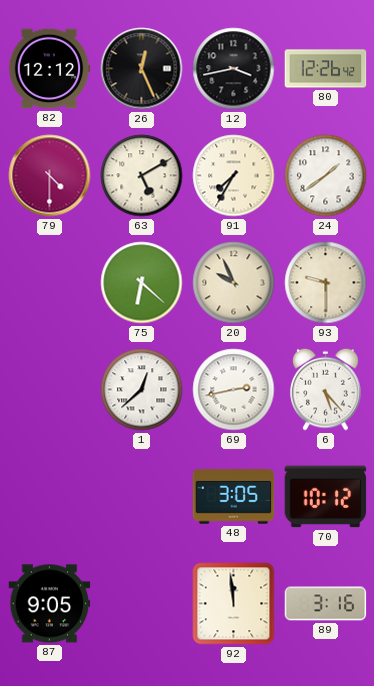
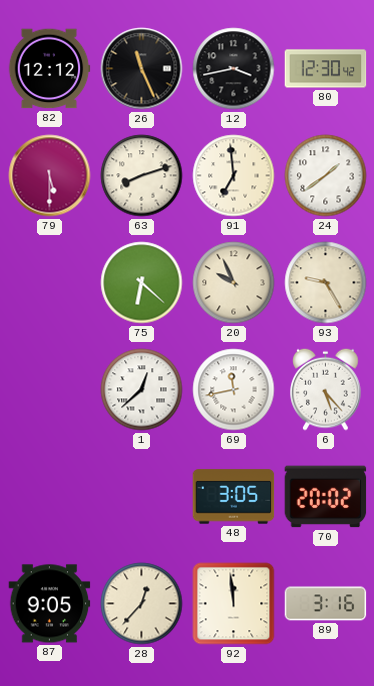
26: 12:26 -> 11:26 (142, 69)
80: 12:26 -> 12:30 (326, 69)
79: 4:30 -> 5:30 (50, 176)
63: 5:10 -> 8:12 (142, 176)
91: 7:35 -> 6:59 (234, 176)
93: 9:30 -> 9:25 (326, 283)
69: 2:43 -> 11:43 (234, 390)
70: 10:12 -> 20:02 (326, 497)
28: none -> 12:37 (142, 604)
